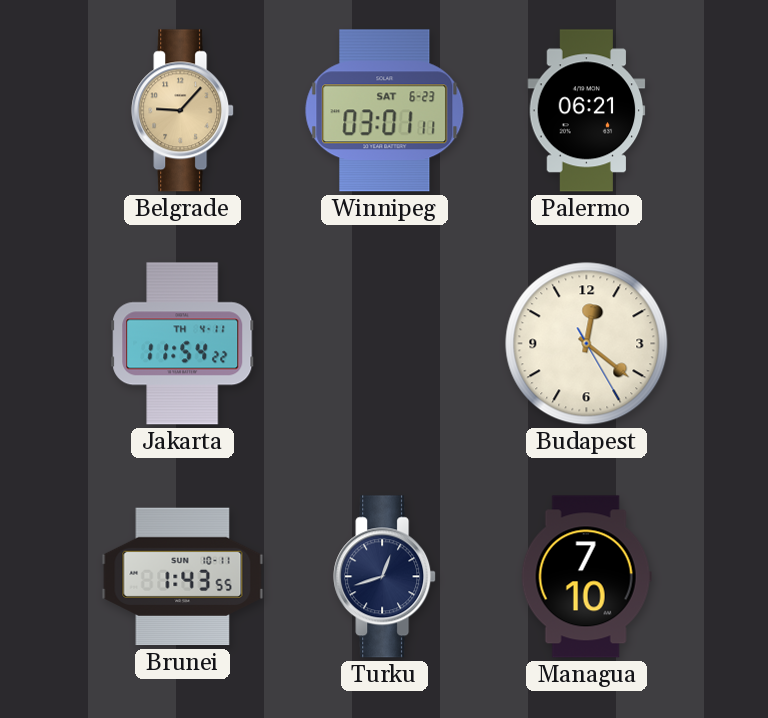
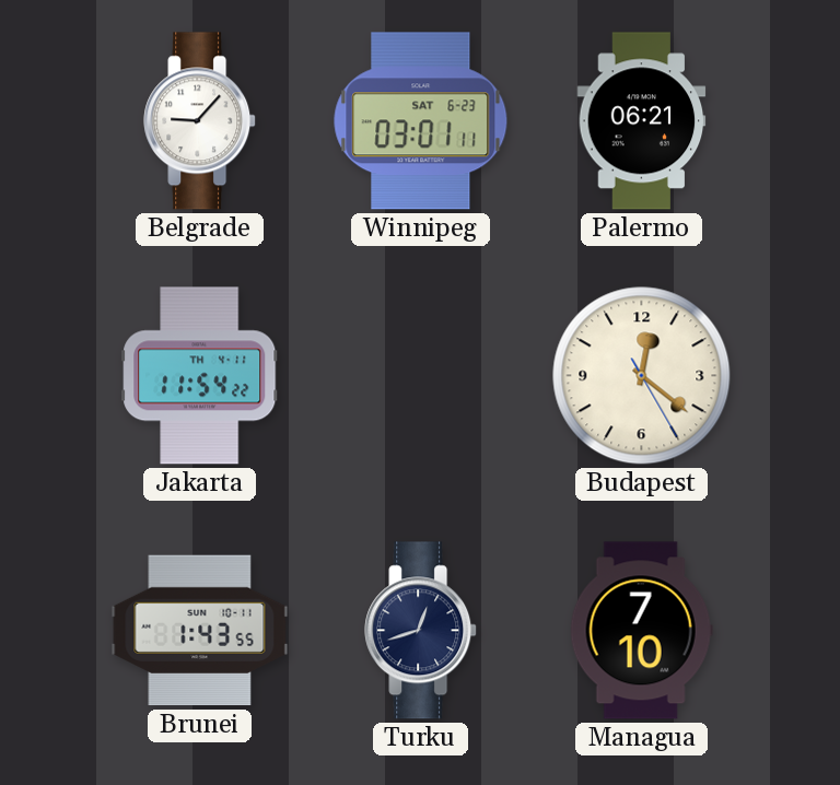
Belgrade dial: champagne -> white (200, 121)
